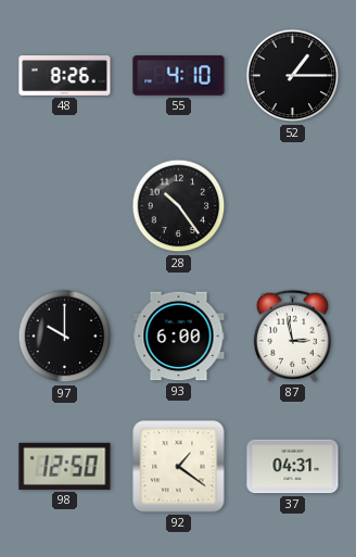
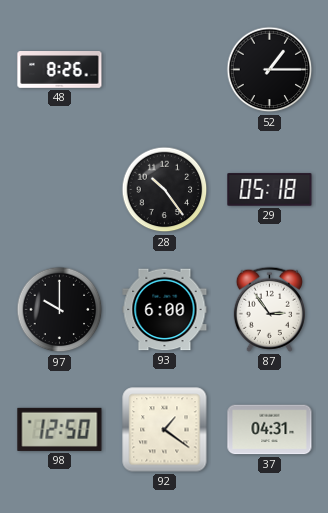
55: 4:10 -> none (179, 76)
29: none -> 05:18 (270, 190)
87: 2:58 -> 2:54 (269, 309)
